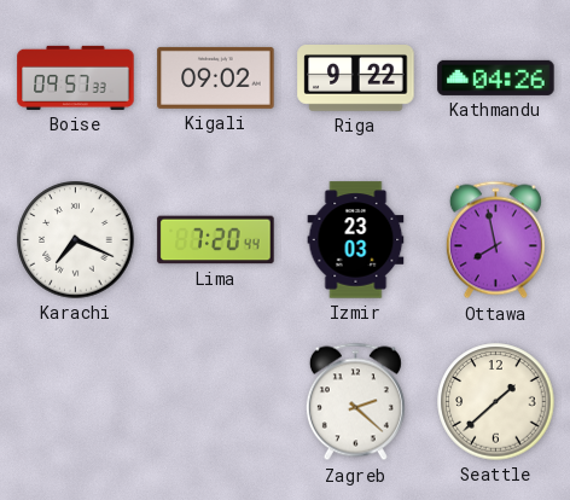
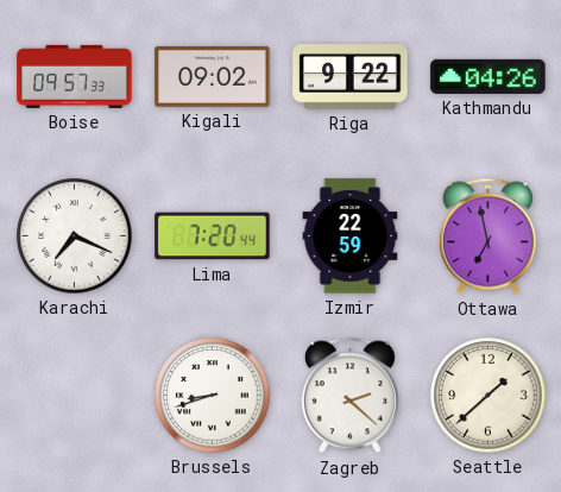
Izmir: 23:03 -> 22:59 (351, 236)
Ottawa: 7:58 -> 6:58 (487, 236)
Brussels: none -> 8:42 (213, 396)
